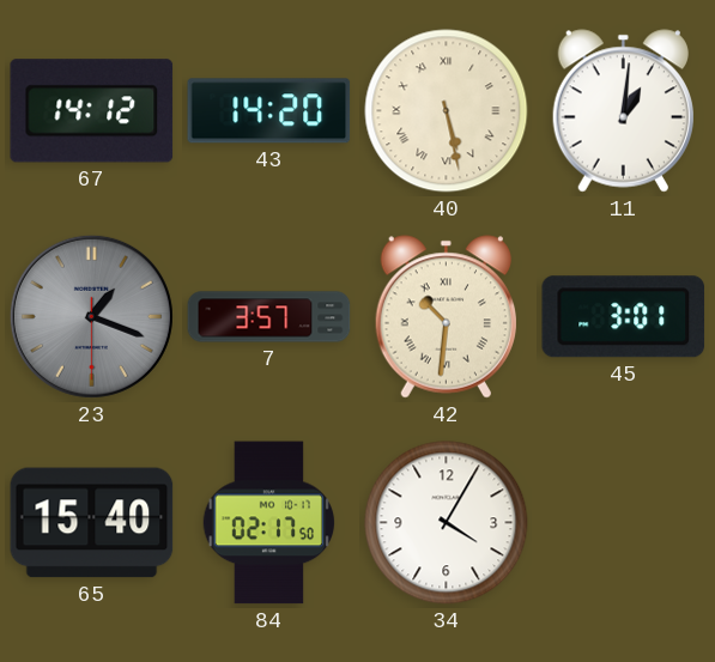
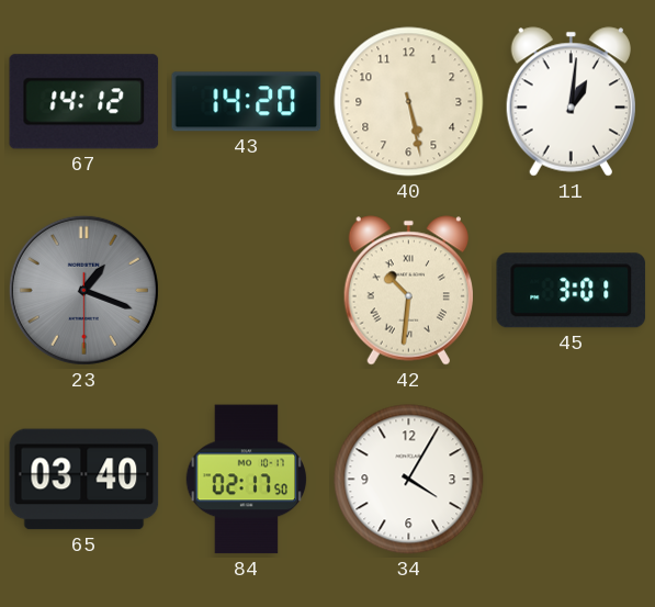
40 numerals: Roman -> Arabic (409, 102)
7: 3:57 -> none (269, 317)
65: 15:40 -> 03:40 (84, 480)
